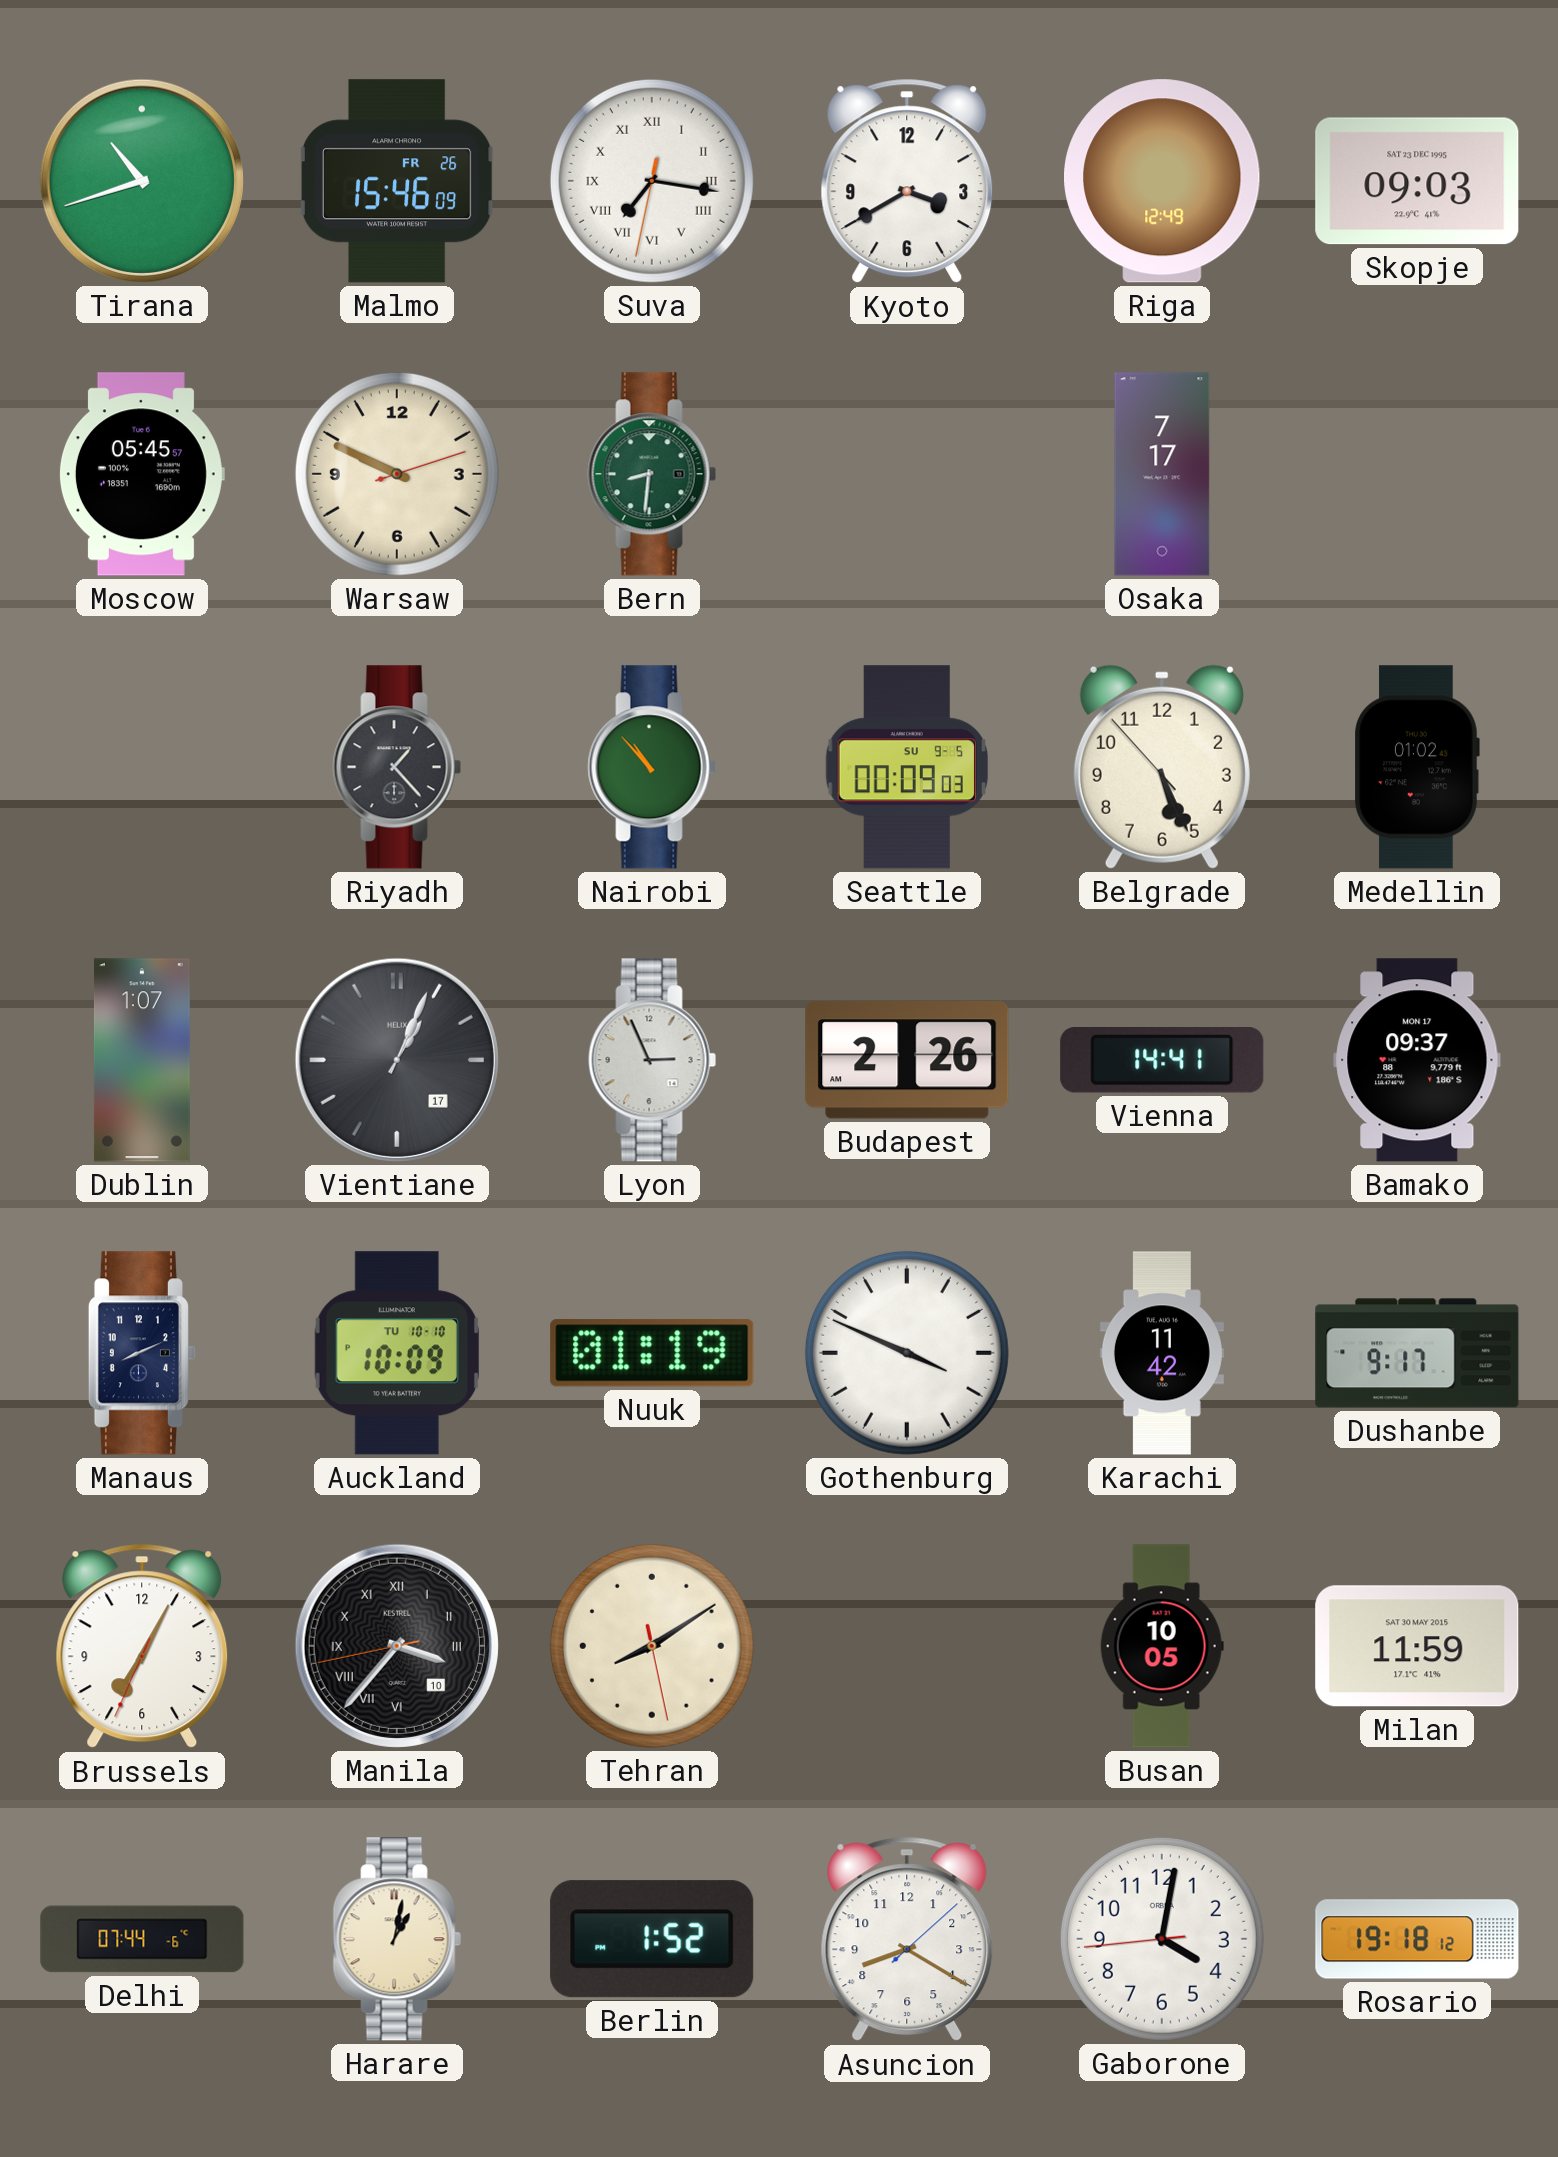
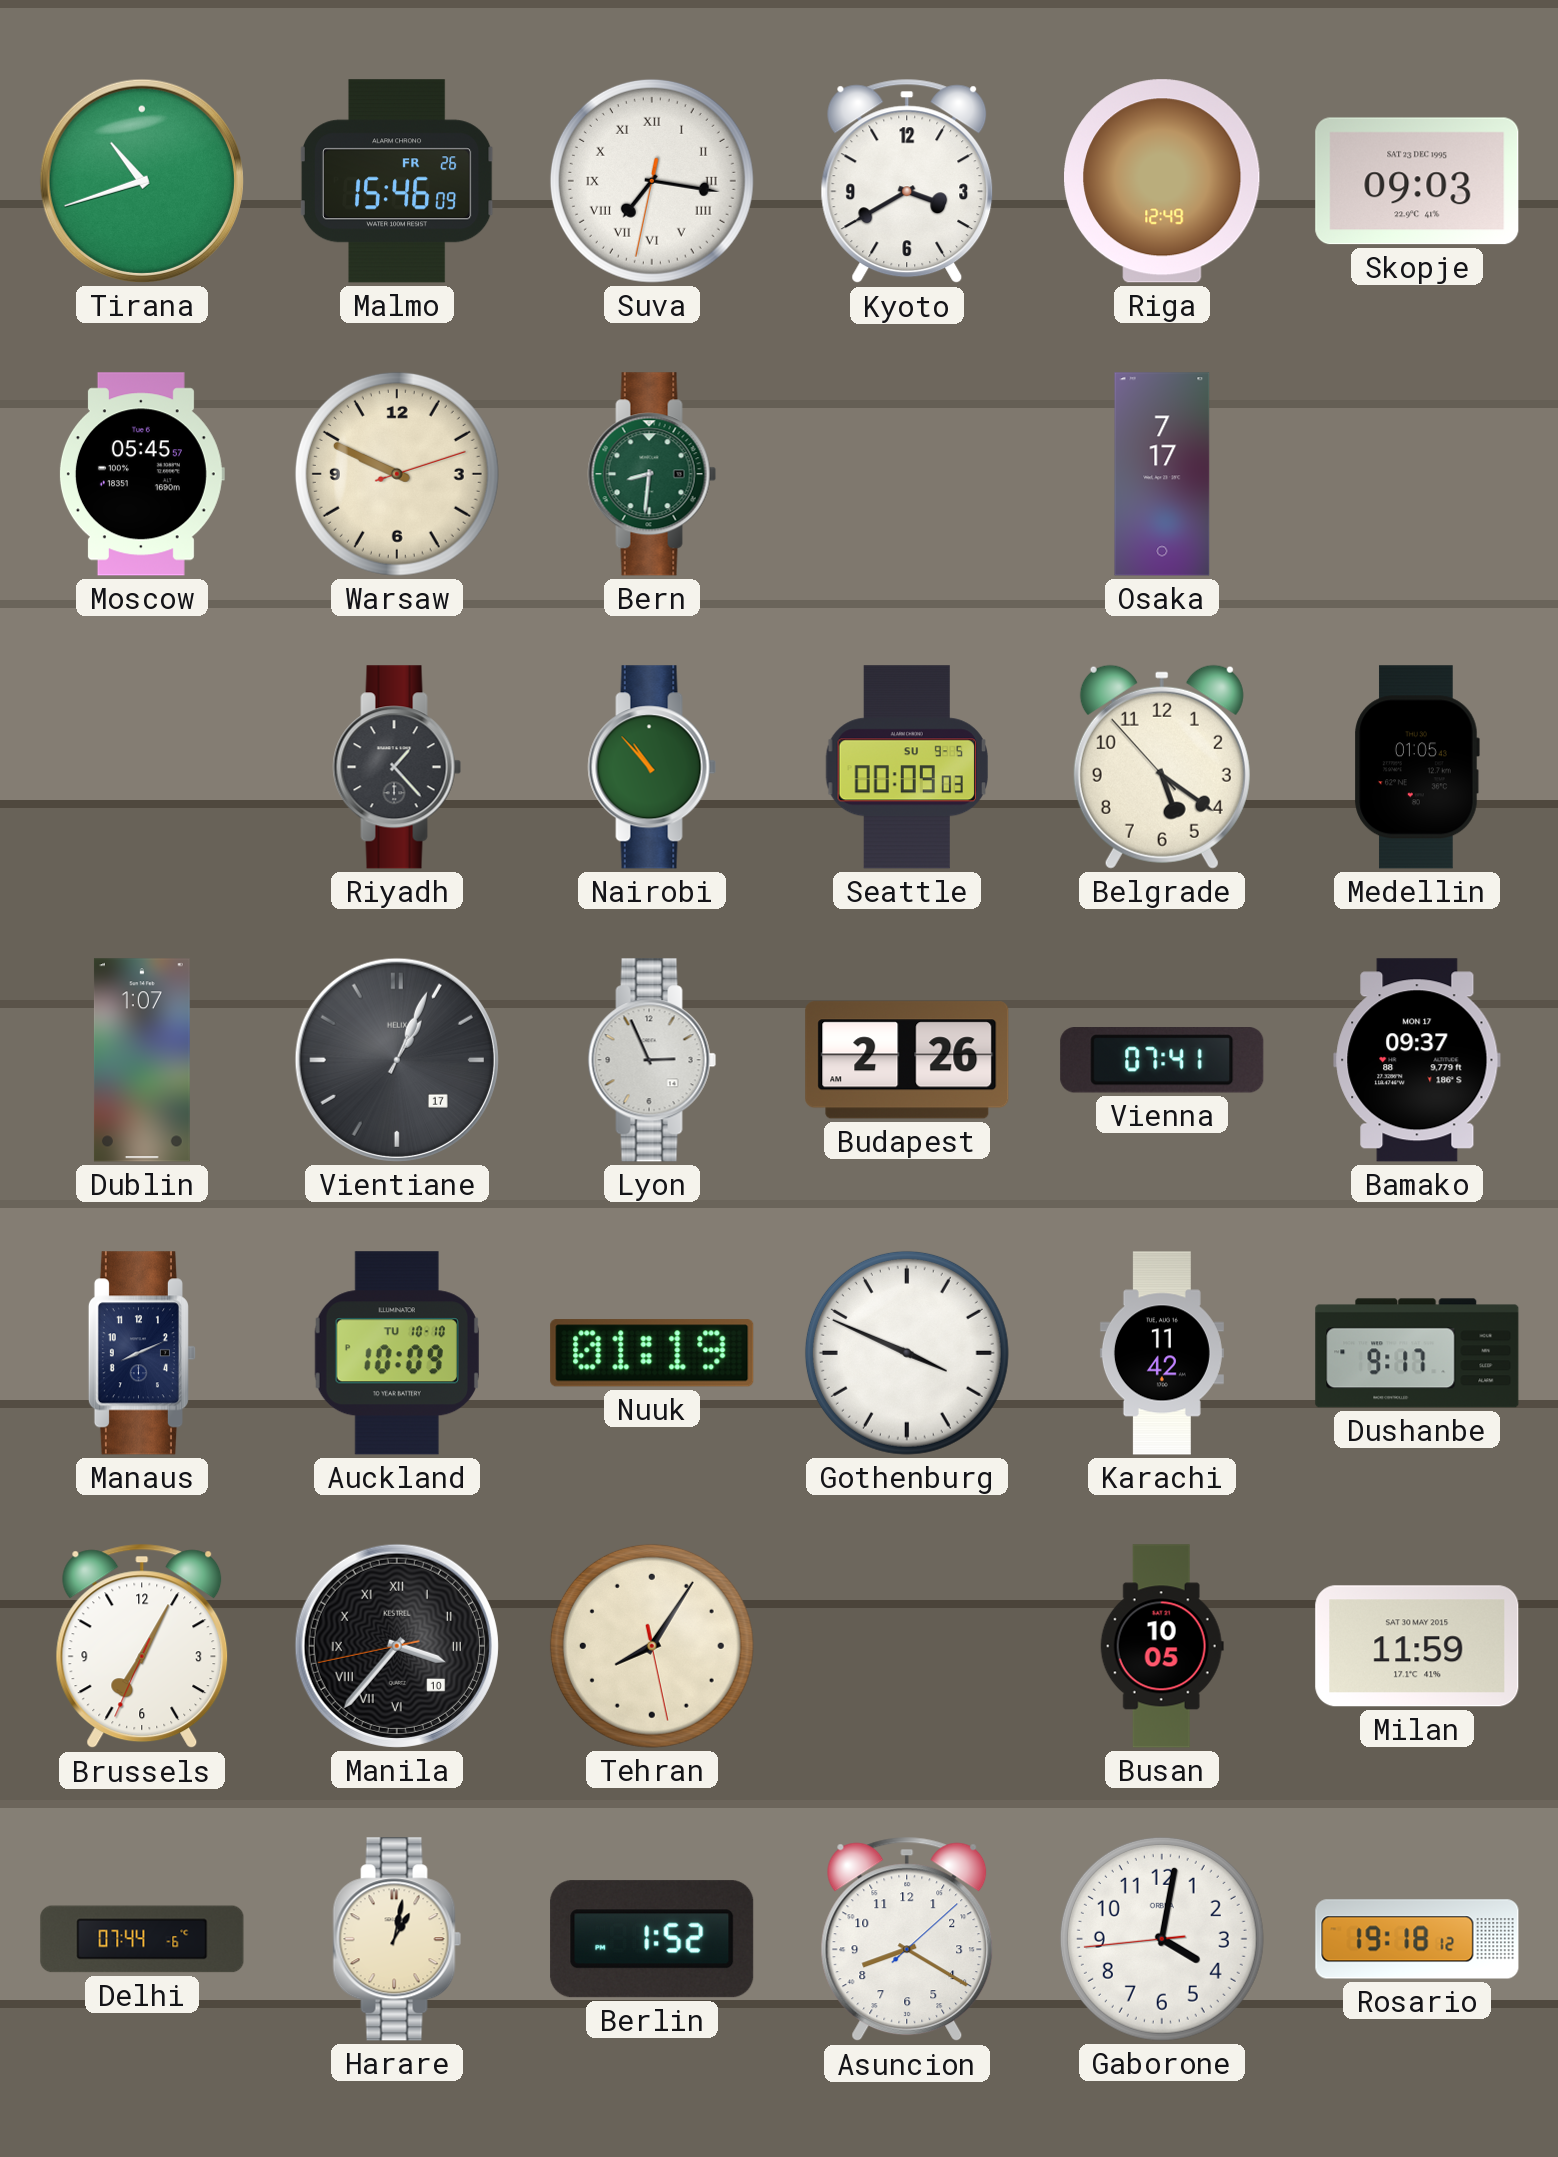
Belgrade: 5:25 -> 5:20 (1162, 767)
Medellin: 01:02 -> 01:05 (1417, 767)
Vienna: 14:41 -> 07:41 (1162, 1061)
Tehran: 8:09 -> 8:05 (652, 1646)
